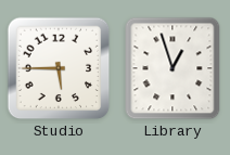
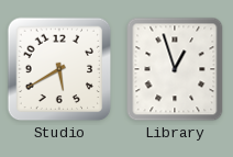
Studio: 5:45 -> 5:40 (59, 69)
